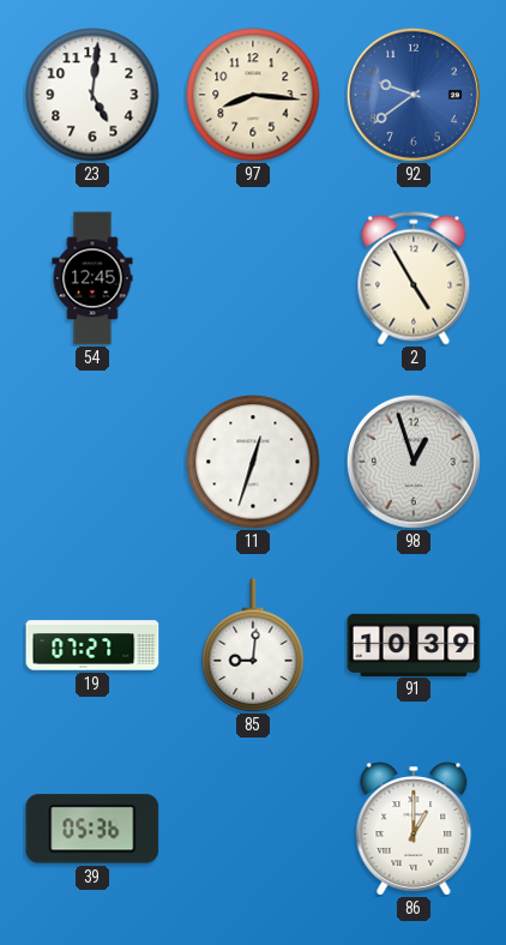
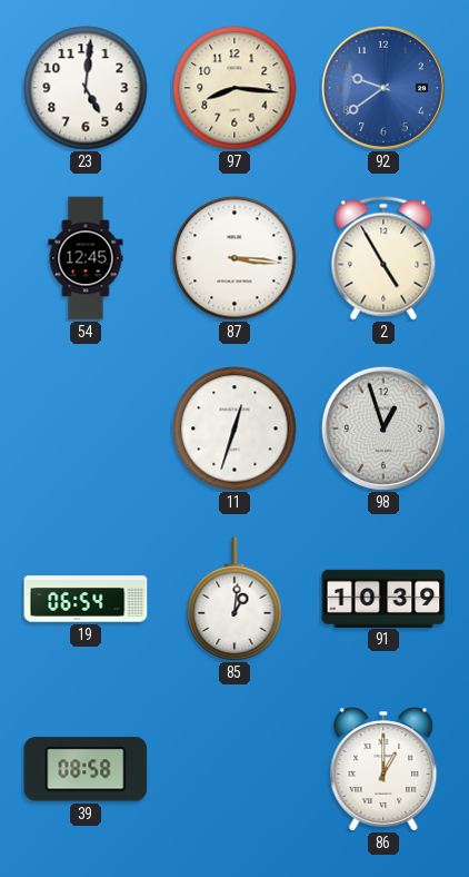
87: none -> 3:16 (234, 258)
19: 07:27 -> 06:54 (86, 599)
85: 9:01 -> 1:01 (234, 599)
39: 05:36 -> 08:58 (86, 769)
